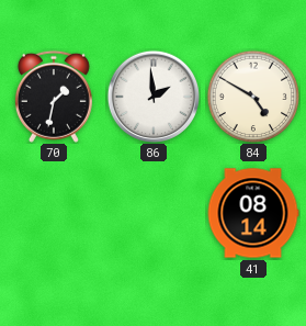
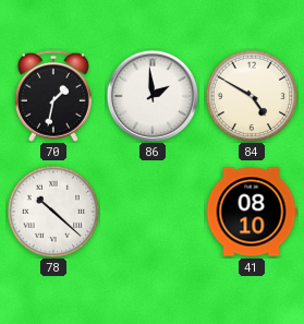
78: none -> 10:22 (53, 212)
41: 08:14 -> 08:10 (252, 212)
